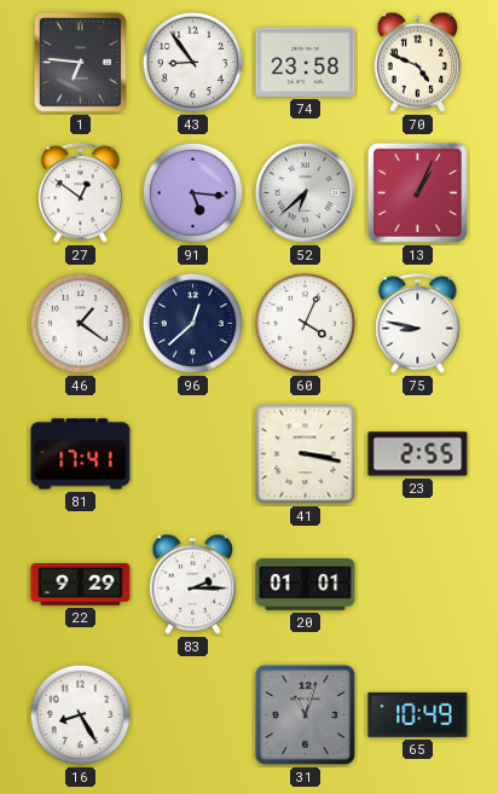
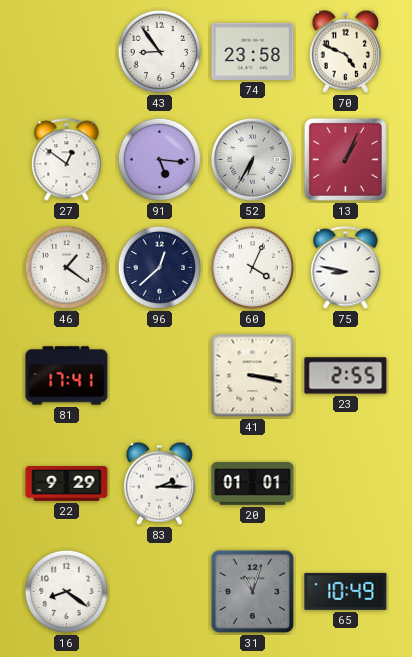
1: 6:46 -> none (80, 62)
52: 6:38 -> 6:35 (252, 159)
16: 8:25 -> 8:21 (66, 591)
